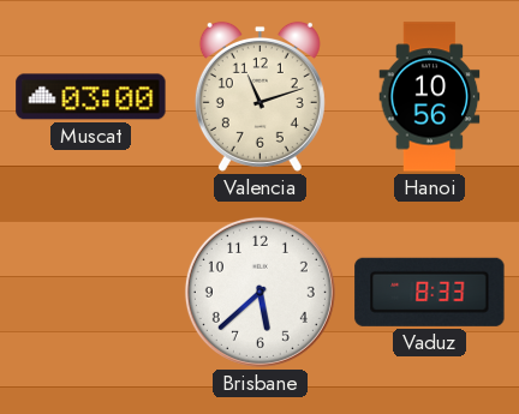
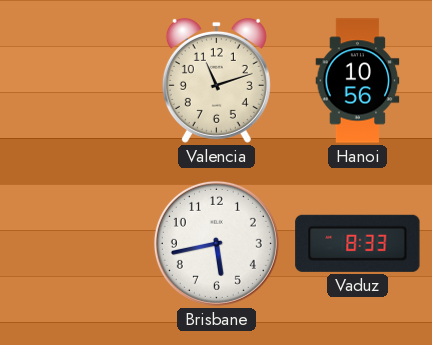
Muscat: 03:00 -> none (91, 97)
Brisbane: 5:38 -> 5:43 (216, 243)
